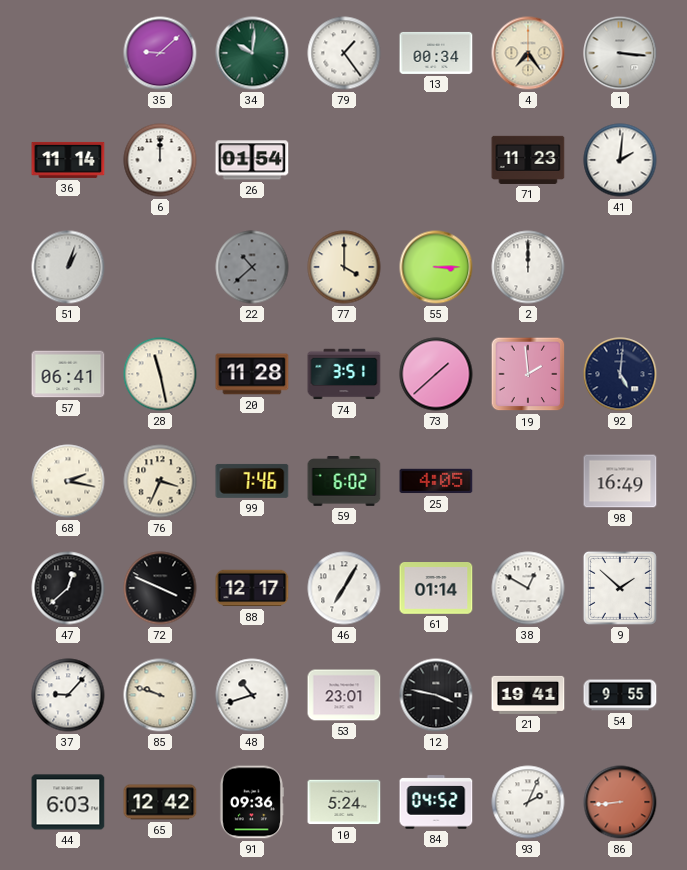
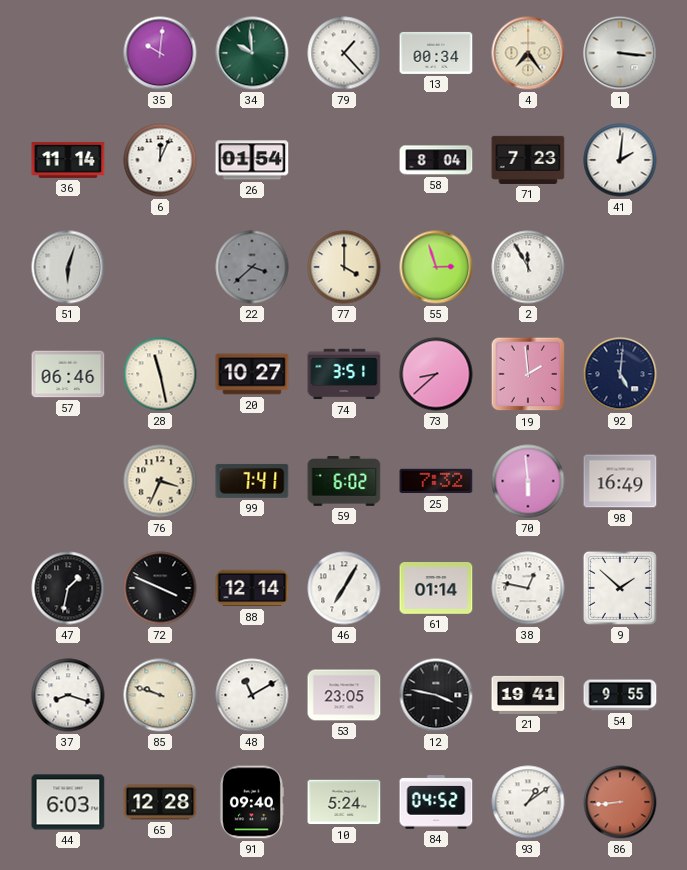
35: 9:08 -> 10:01 (160, 53)
34: 10:01 -> 9:59 (252, 53)
79: 1:24 -> 1:23 (344, 53)
6: 12:00 -> 12:04 (160, 160)
58: none -> 8:04 (436, 160)
71: 11:23 -> 7:23 (528, 160)
51: 1:03 -> 6:03 (68, 267)
22: 10:38 -> 3:38 (252, 267)
55: 3:15 -> 2:57 (436, 267)
2: 12:00 -> 11:55 (528, 267)
57: 06:41 -> 06:46 (68, 374)
20: 11:28 -> 10:27 (252, 374)
73: 1:38 -> 8:38 (436, 374)
68: 2:17 -> none (68, 481)
99: 7:46 -> 7:41 (252, 481)
25: 4:05 -> 7:32 (436, 481)
70: none -> 5:59 (528, 481)
47: 12:38 -> 1:32 (68, 588)
88: 12:17 -> 12:14 (252, 588)
38: 12:50 -> 12:47 (528, 588)
37: 9:07 -> 8:18 (68, 695)
48: 10:42 -> 11:10 (252, 695)
53: 23:01 -> 23:05 (344, 695)
65: 12:42 -> 12:28 (160, 802)
91: 09:36 -> 09:40 (251, 802)
93: 2:04 -> 1:09 (528, 802)
